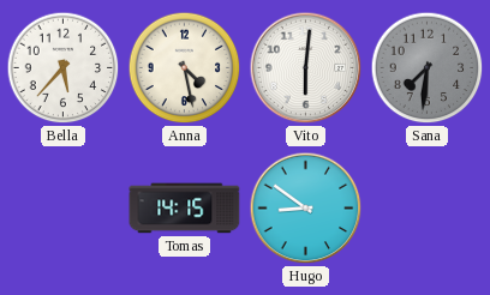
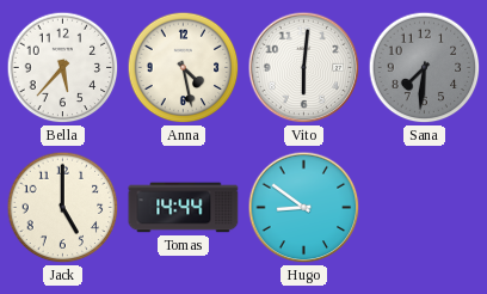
Jack: none -> 5:00 (63, 208)
Tomas: 14:15 -> 14:44 (184, 208)
